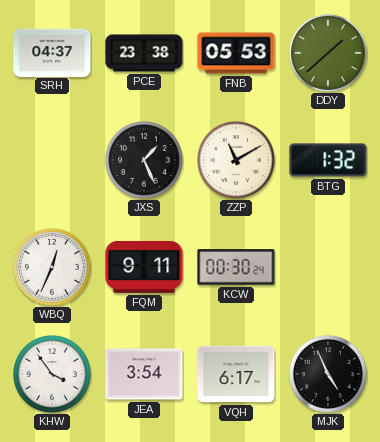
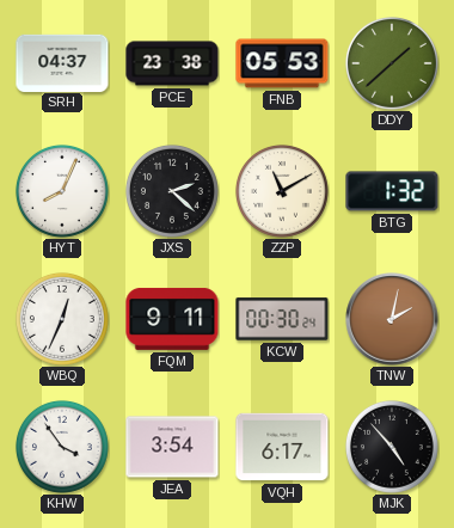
HYT: none -> 8:04 (62, 191)
JXS: 1:26 -> 2:22 (172, 191)
TNW: none -> 2:02 (392, 319)
MJK: 4:56 -> 4:53 (392, 447)
